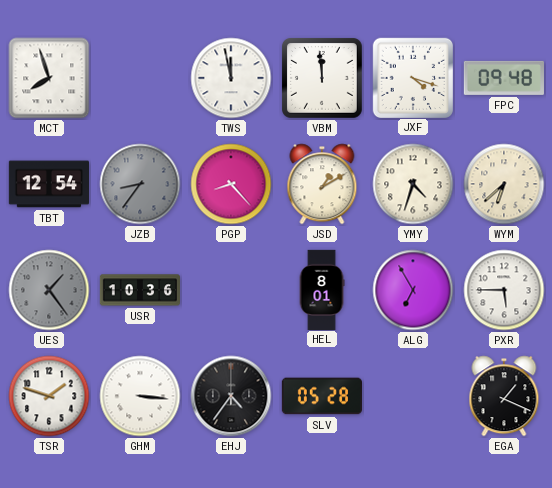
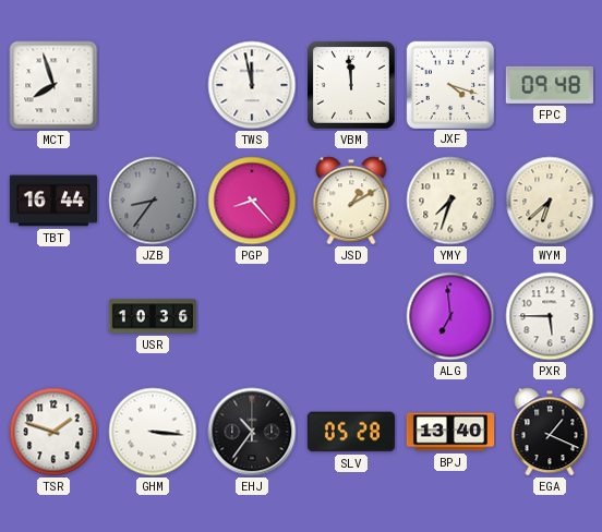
TBT: 12:54 -> 16:44 (52, 201)
YMY: 4:33 -> 7:33 (450, 201)
UES: 1:24 -> none (49, 290)
HEL: 8:01 -> none (322, 289)
ALG: 6:55 -> 6:59 (450, 316)
EHJ: 4:36 -> 10:36 (252, 432)
BPJ: none -> 13:40 (449, 432)
